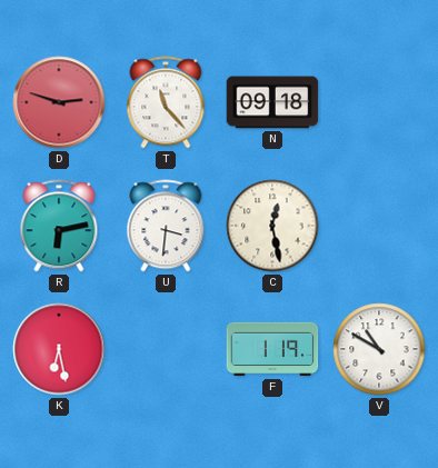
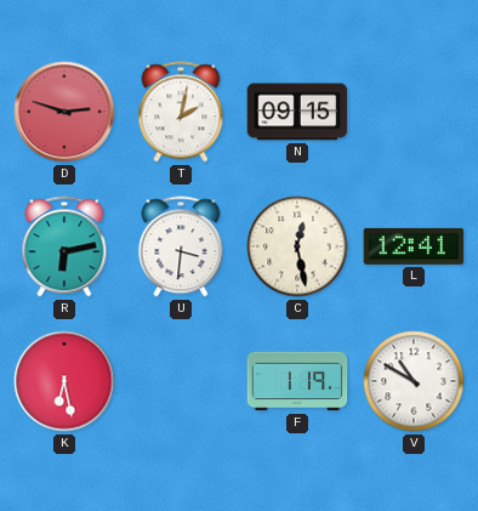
T: 11:23 -> 2:02 (181, 112)
N: 09:18 -> 09:15 (297, 112)
L: none -> 12:41 (414, 246)
